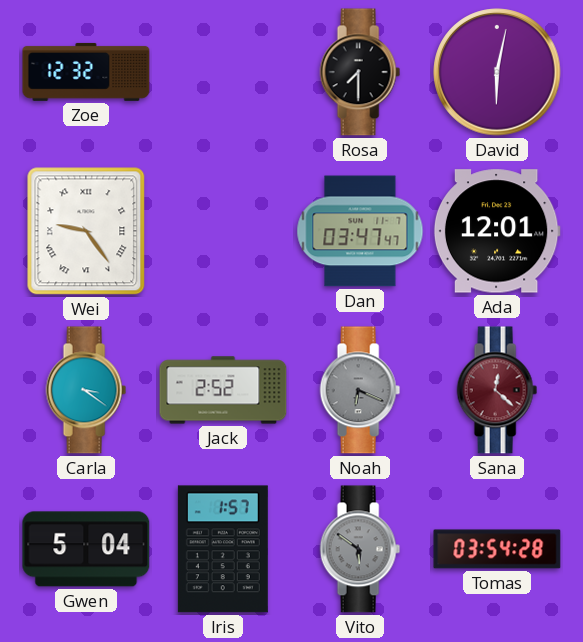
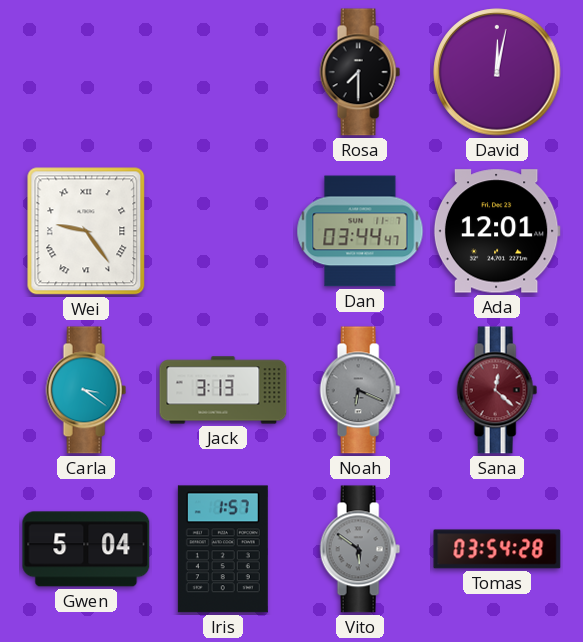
Zoe: 12:32 -> none (86, 72)
David: 6:02 -> 12:02 (497, 72)
Dan: 03:47 -> 03:44 (360, 231)
Jack: 2:52 -> 3:13 (223, 390)
